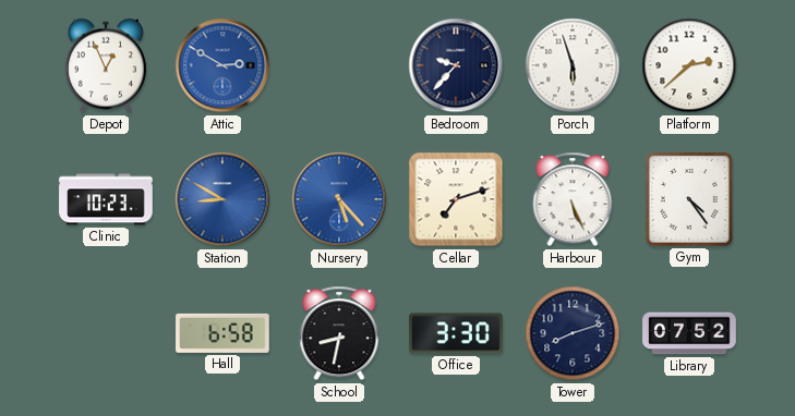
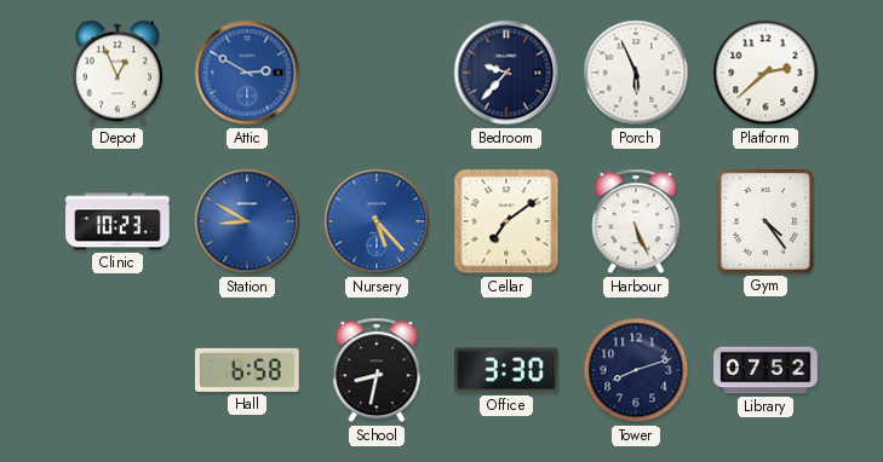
Porch: 5:57 -> 5:56 (636, 73)
Cellar: 7:12 -> 7:09 (506, 221)
